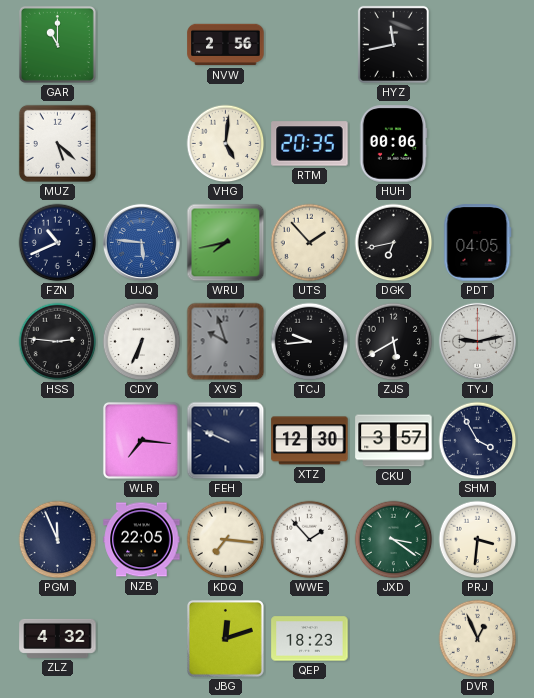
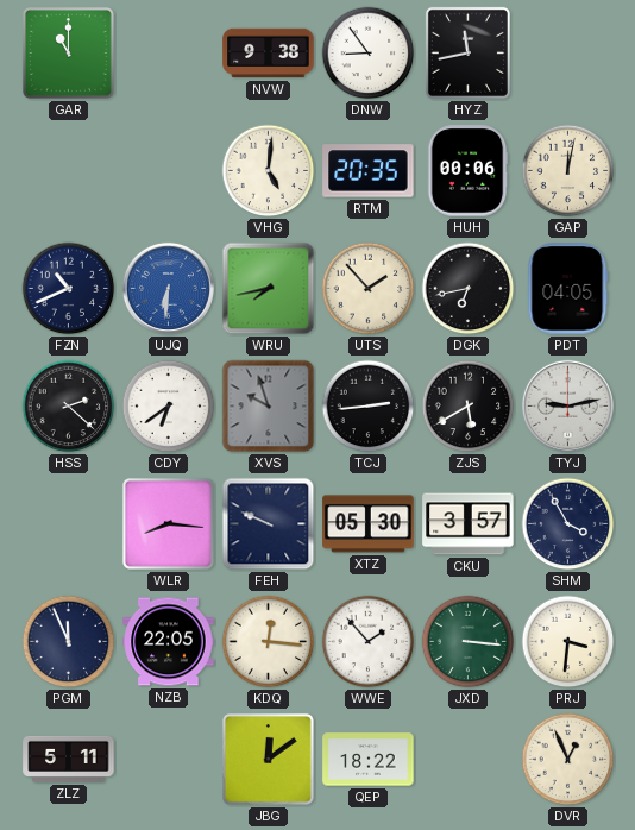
NVW: 2:56 -> 9:38 (269, 54)
DNW: none -> 8:54 (369, 54)
MUZ: 5:22 -> none (57, 143)
GAP: none -> 12:02 (568, 171)
UJQ: 5:46 -> 6:31 (168, 288)
HSS: 2:46 -> 2:22 (69, 407)
CDY: 6:34 -> 6:39 (169, 407)
TCJ: 9:44 -> 2:44 (369, 407)
WLR: 7:16 -> 8:16 (168, 523)
XTZ: 12:30 -> 05:30 (369, 524)
KDQ: 7:16 -> 12:16 (269, 642)
JXD: 3:21 -> 3:16 (469, 642)
ZLZ: 4:32 -> 5:11 (69, 759)
JBG: 12:12 -> 12:09 (268, 759)
QEP: 18:23 -> 18:22 (369, 760)
